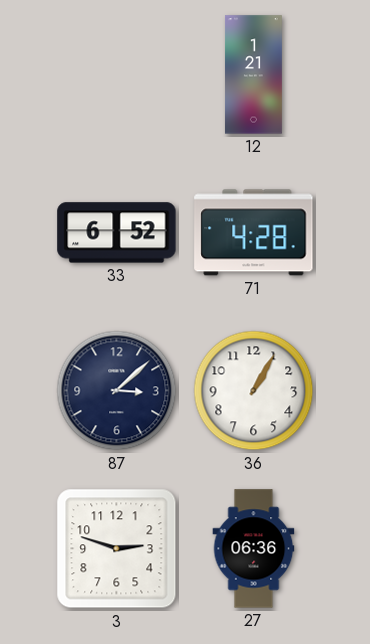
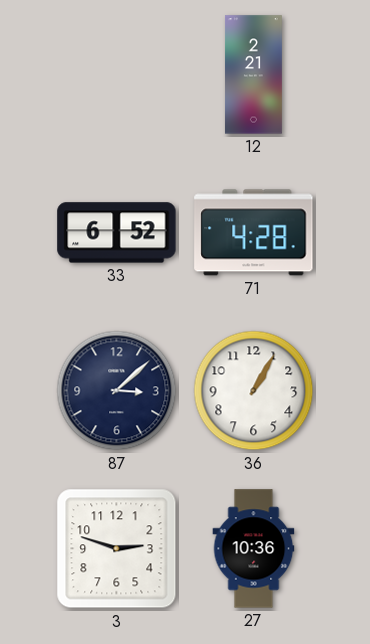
12: 1:21 -> 2:21 (254, 75)
27: 06:36 -> 10:36 (254, 549)
